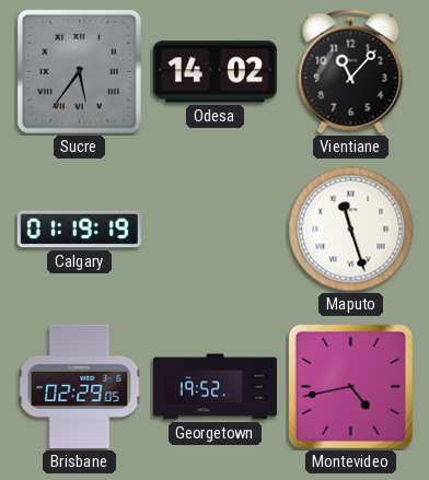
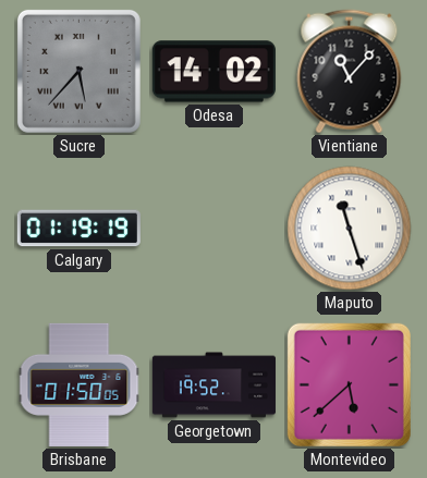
Sucre: 5:36 -> 5:37 (78, 71)
Brisbane: 02:29 -> 01:50 (80, 384)
Montevideo: 4:43 -> 5:38 (349, 384)
